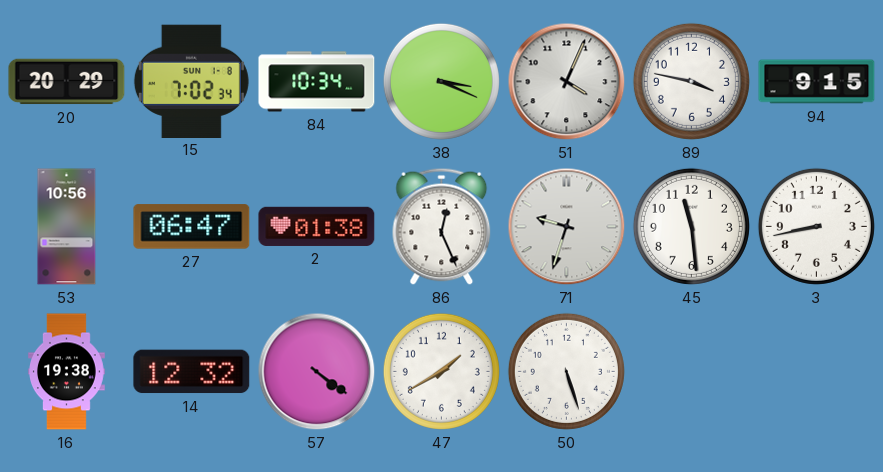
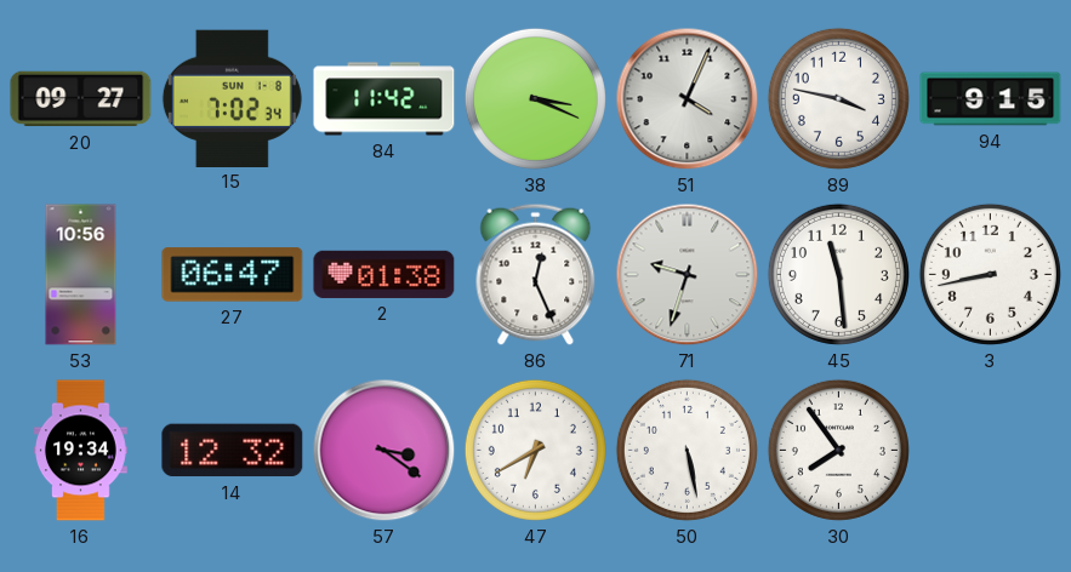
20: 20:29 -> 09:27 (81, 99)
84: 10:34 -> 11:42 (384, 99)
16: 19:38 -> 19:34 (81, 451)
57: 4:21 -> 3:21 (384, 451)
47: 1:40 -> 6:40 (535, 450)
50: 5:27 -> 5:28 (687, 450)
30: none -> 7:54 (838, 450)
